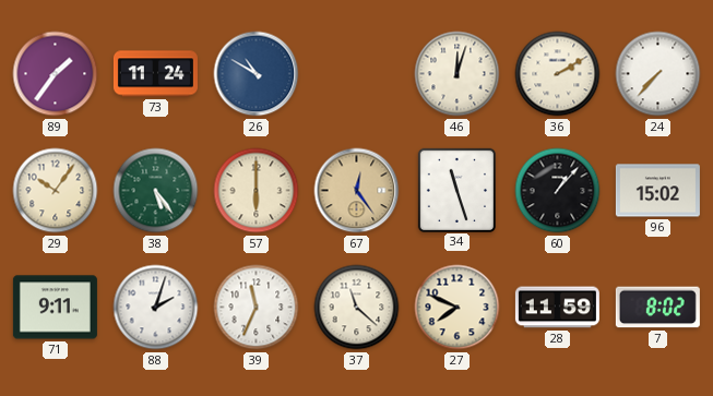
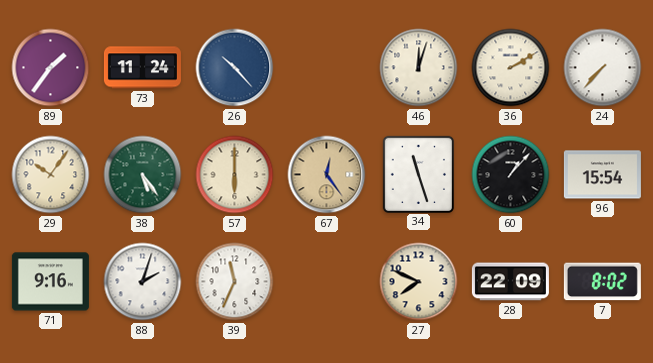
26: 10:50 -> 10:23 (235, 68)
96: 15:02 -> 15:54 (602, 175)
71: 9:11 -> 9:16 (50, 282)
37: 11:22 -> none (357, 308)
28: 11:59 -> 22:09 (510, 282)
